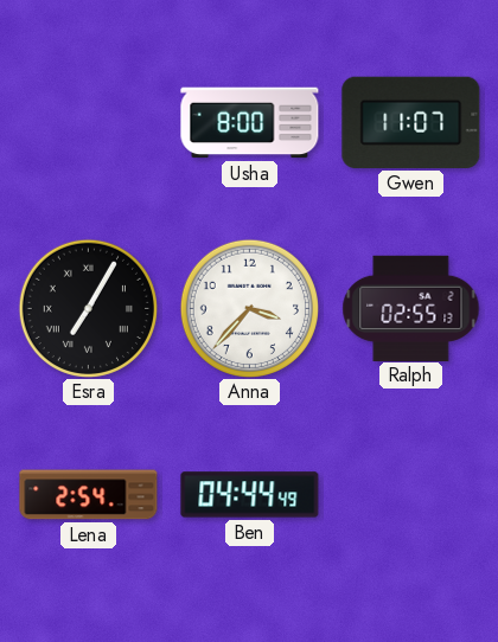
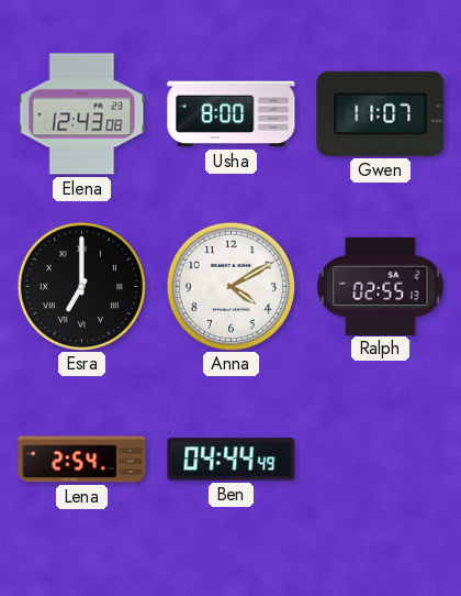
Elena: none -> 12:43 (82, 114)
Esra: 7:05 -> 7:00 (81, 286)
Anna: 3:37 -> 4:10 (231, 286)
